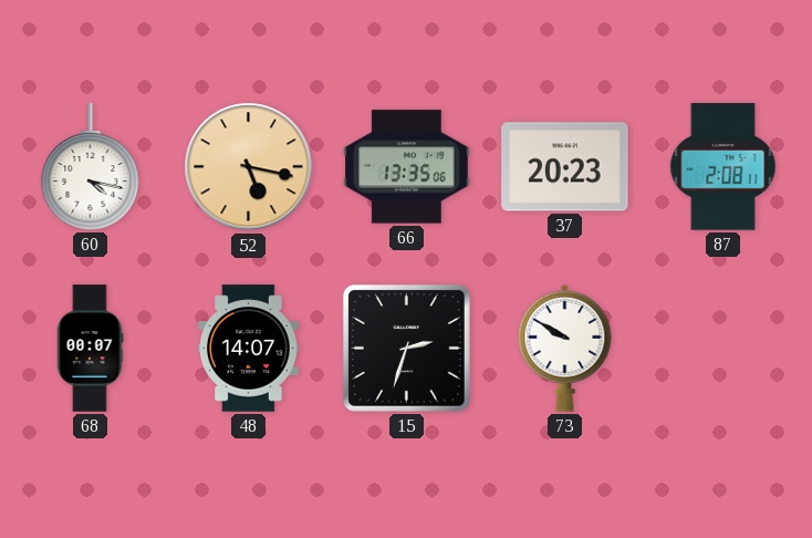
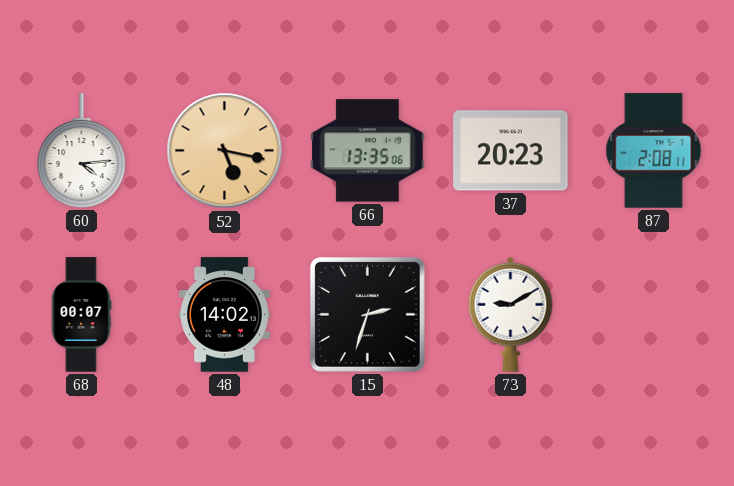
60: 4:17 -> 4:14 (82, 151)
48: 14:07 -> 14:02 (225, 315)
73: 9:50 -> 9:10 (511, 314)
